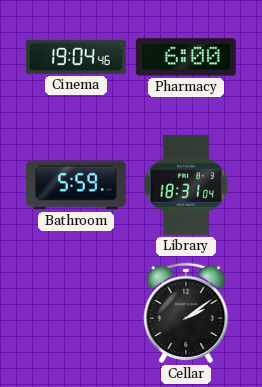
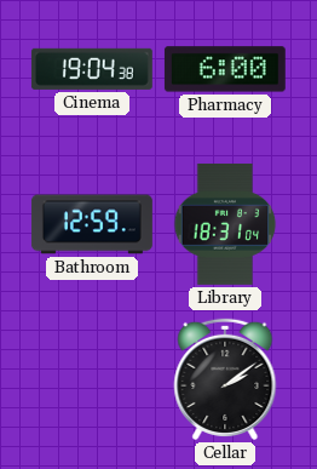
Cinema: 19:04:46 -> 19:04:38 (92, 69)
Bathroom: 5:59 -> 12:59 (92, 224)
